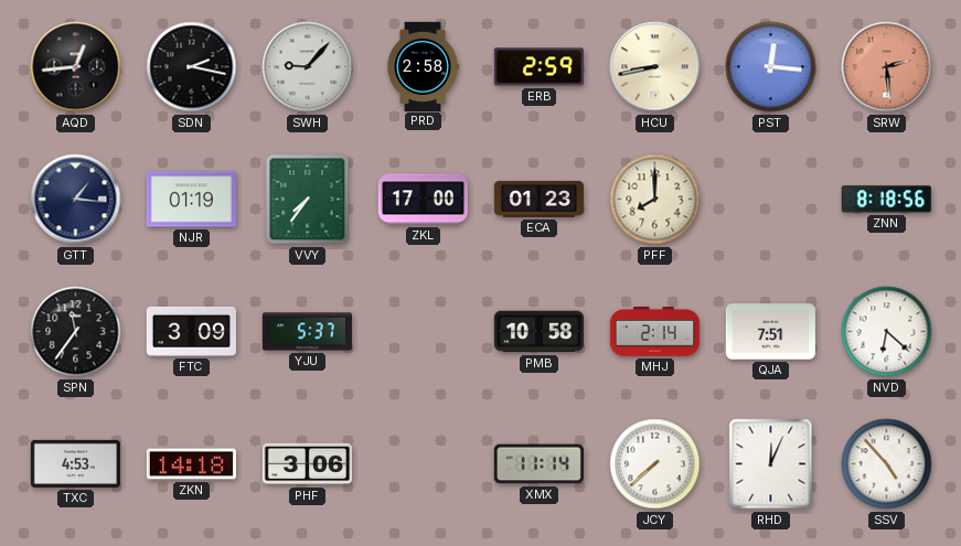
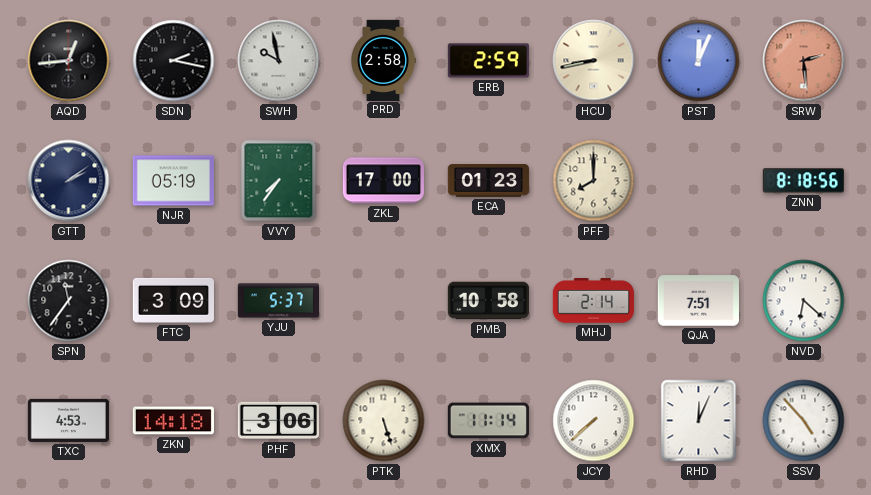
SWH: 9:07 -> 9:58 (279, 61)
PST: 12:16 -> 12:04 (699, 61)
GTT: 1:16 -> 2:09 (69, 181)
NJR: 01:19 -> 05:19 (173, 181)
PTK: none -> 5:27 (384, 421)
